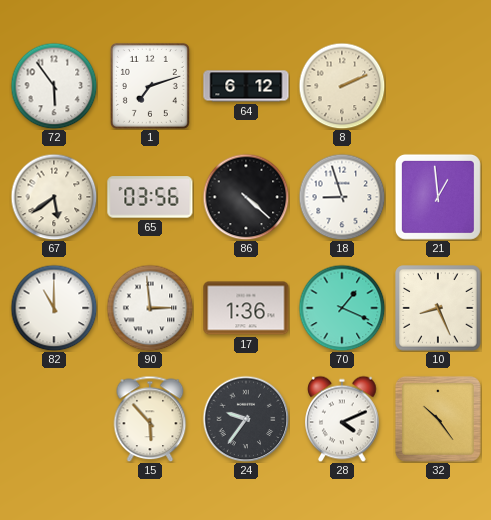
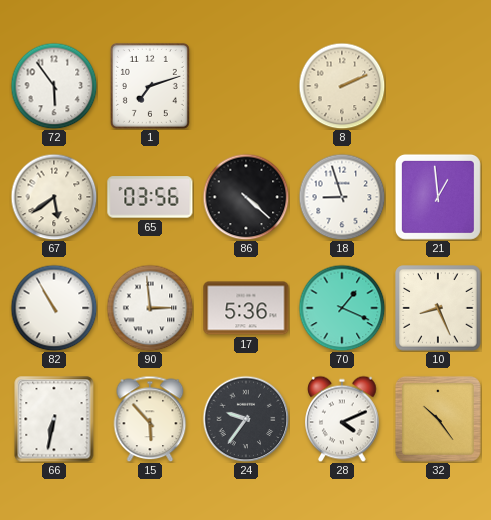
64: 6:12 -> none (246, 86)
82: 11:00 -> 10:55 (54, 308)
17: 1:36 -> 5:36 (246, 308)
66: none -> 6:32 (54, 419)
